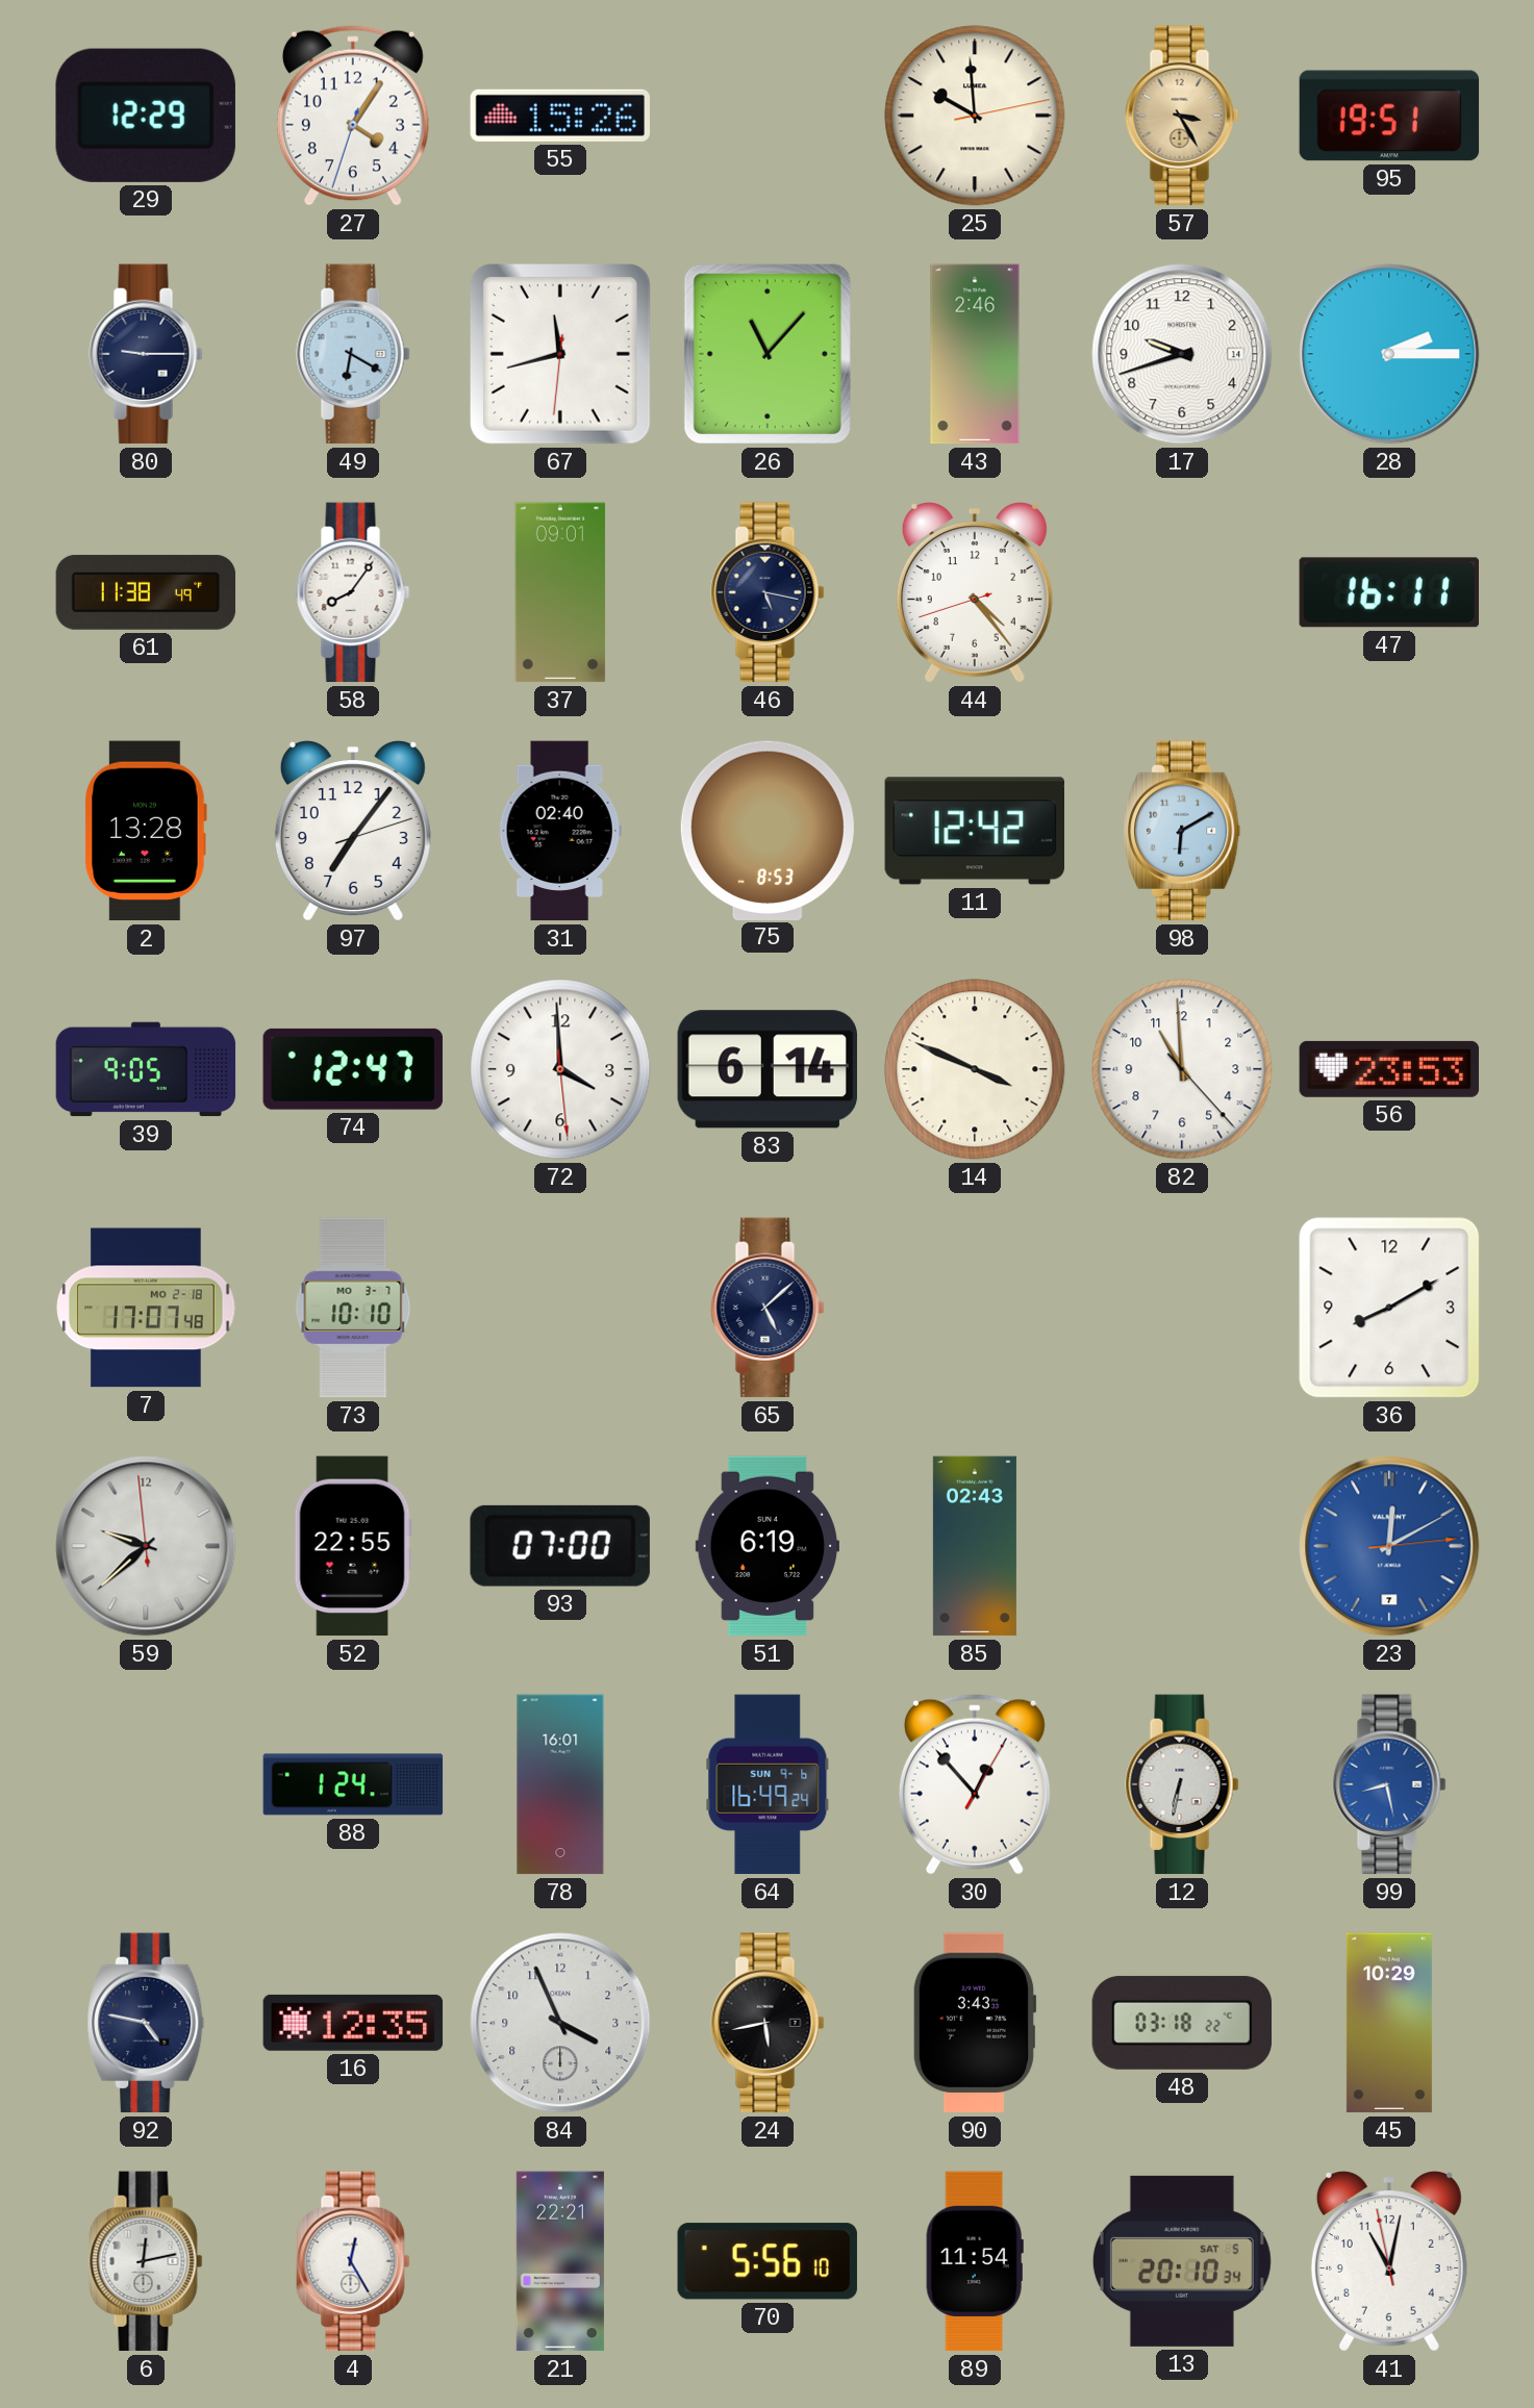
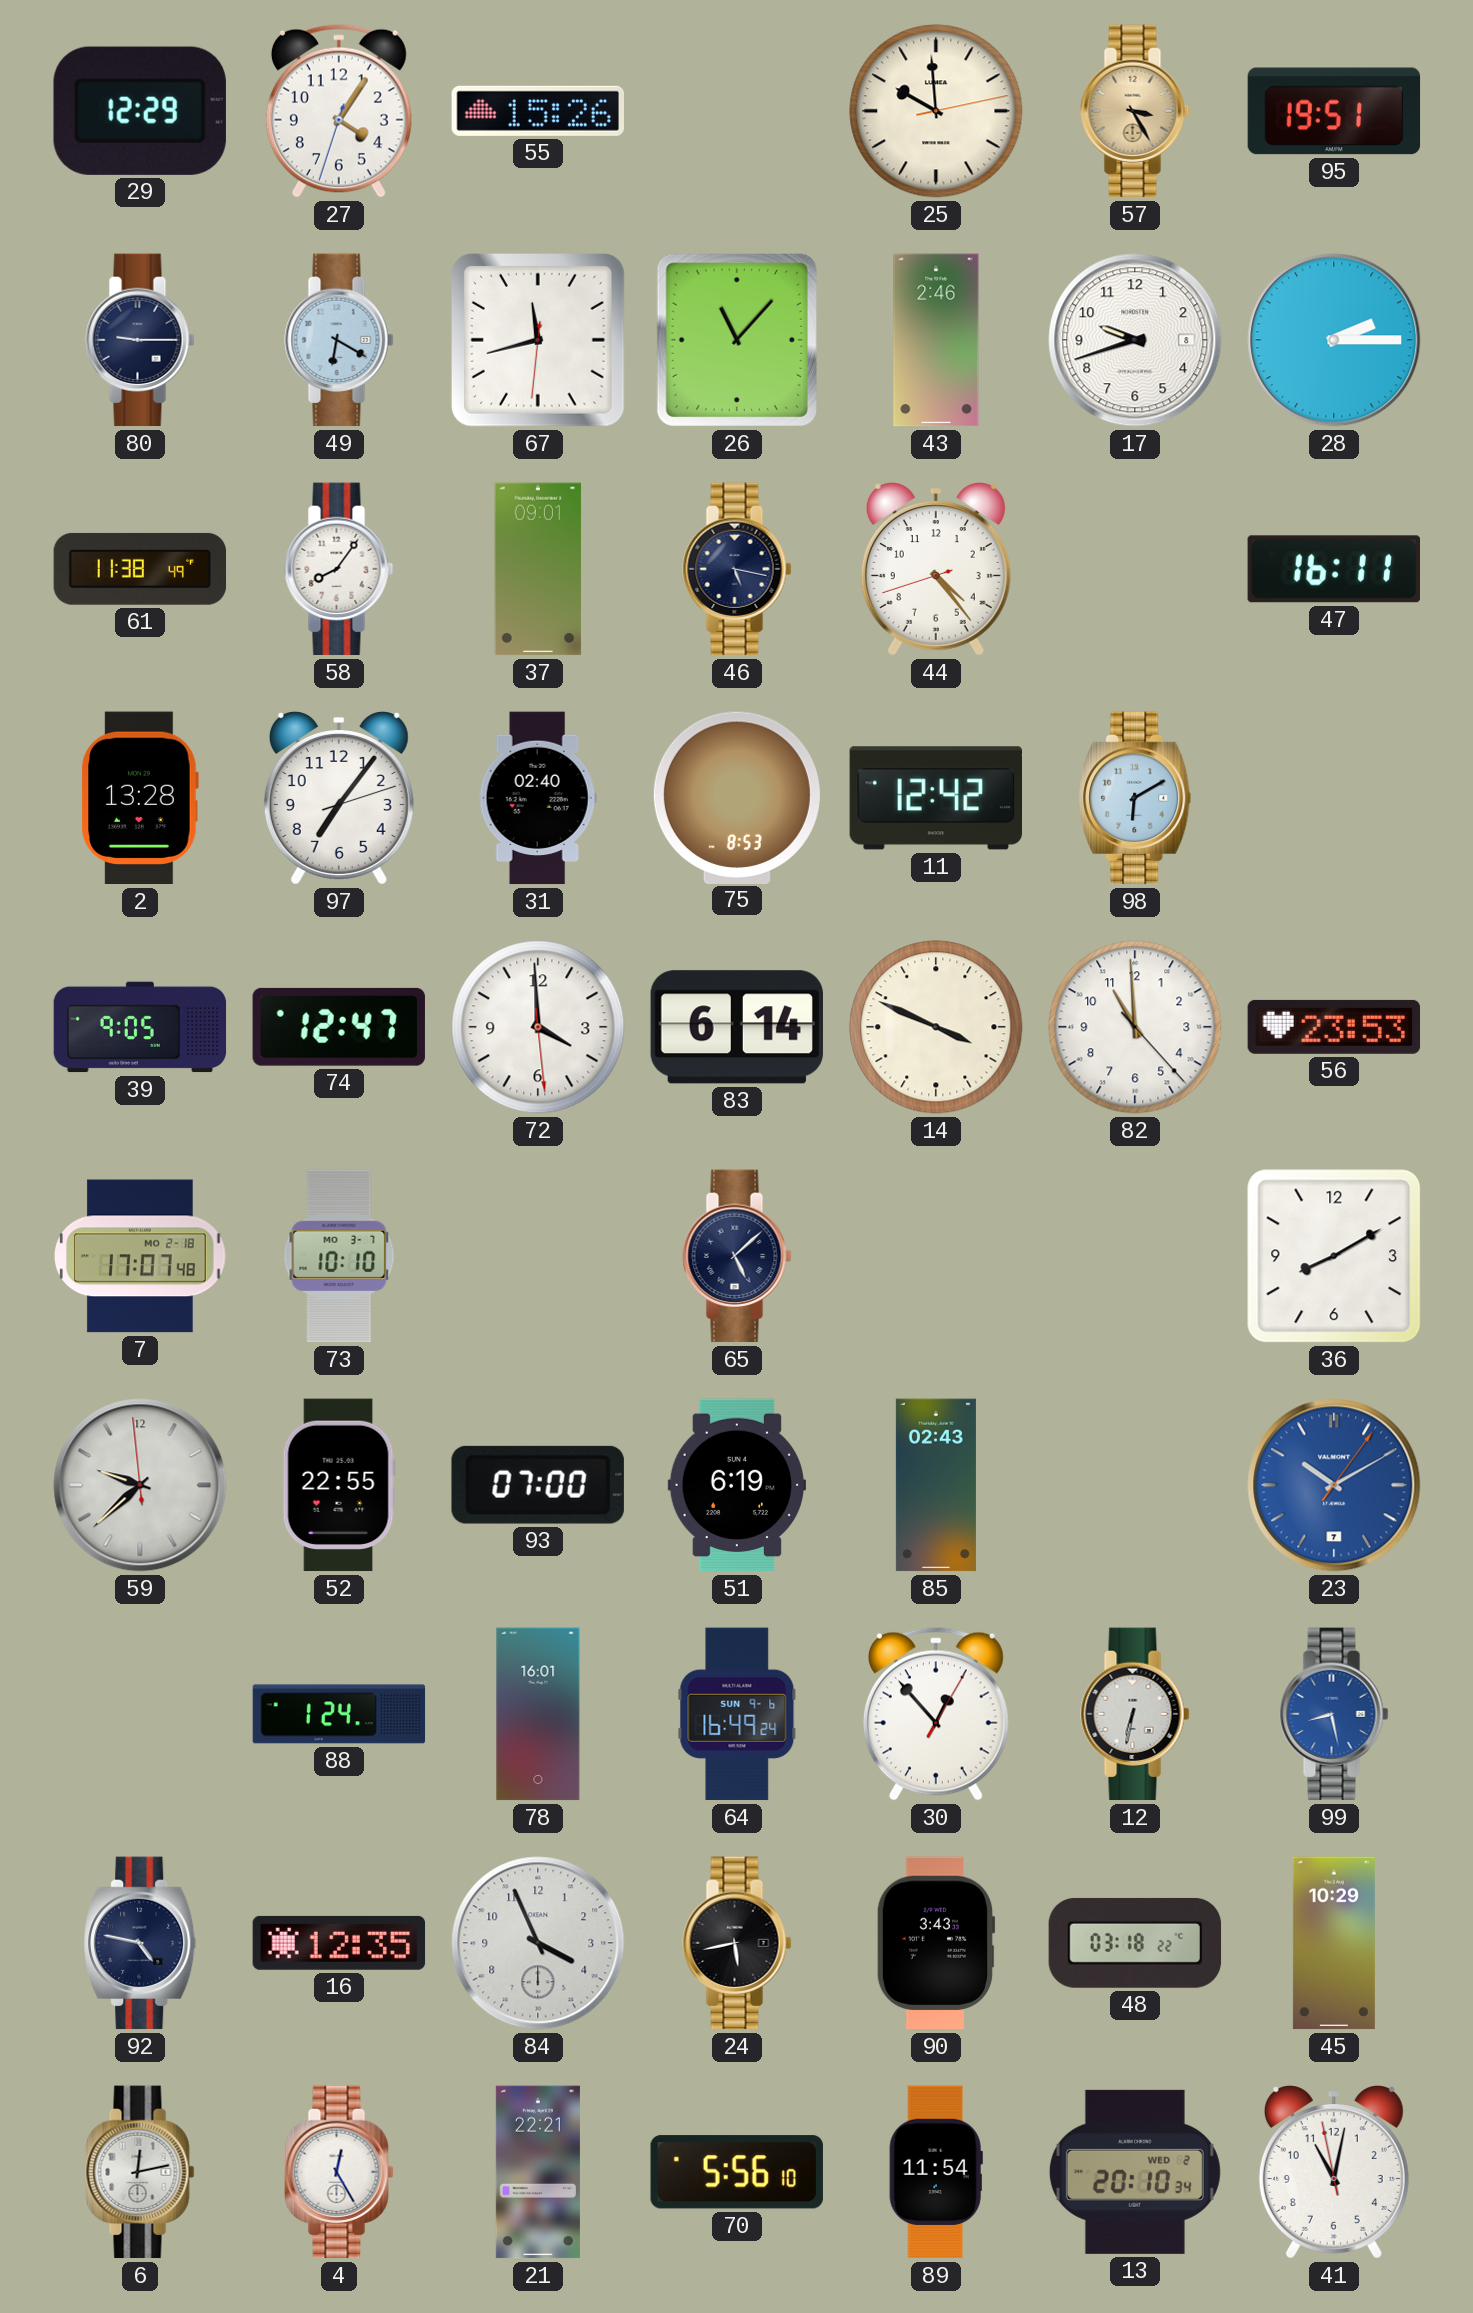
17 date: 14 -> 8 (1135, 340)
23: 12:10 -> 10:10 (1334, 1485)
13 date: SAT 5 -> WED 2 (1135, 2172)
